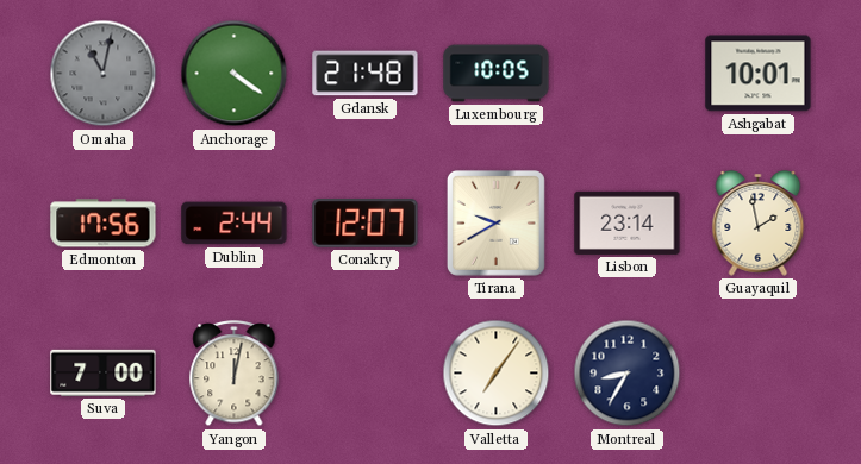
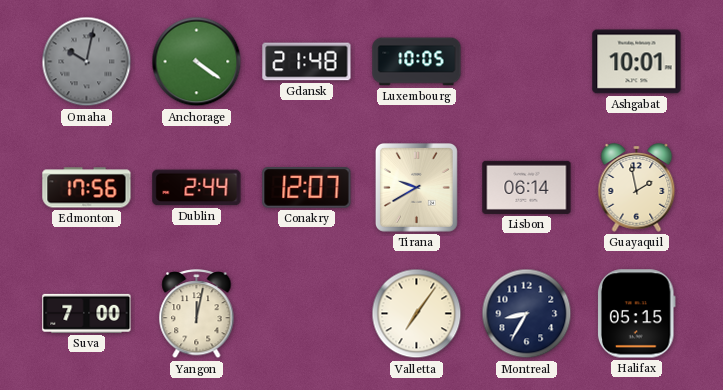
Omaha: 11:02 -> 10:02 (87, 62)
Lisbon: 23:14 -> 06:14 (527, 187)
Halifax: none -> 05:15 (637, 314)
